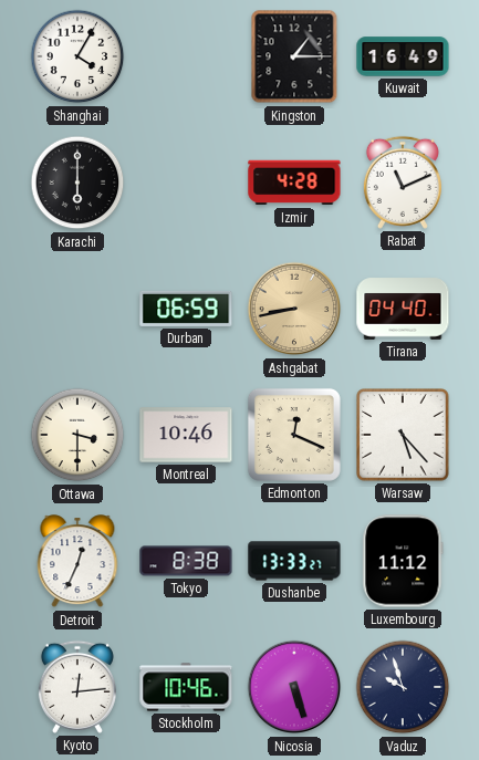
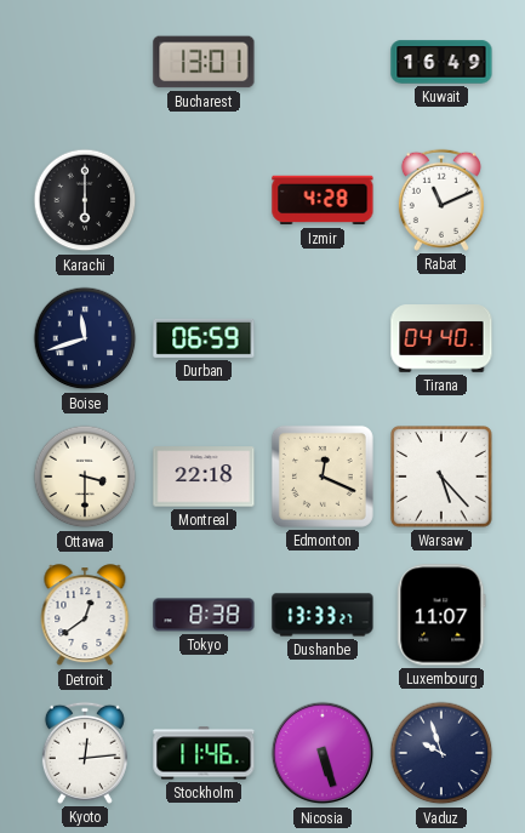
Shanghai: 4:05 -> none (77, 56)
Bucharest: none -> 13:01 (204, 62)
Kingston: 1:15 -> none (294, 56)
Boise: none -> 11:42 (85, 338)
Ashgabat: 8:43 -> none (294, 309)
Montreal: 10:46 -> 22:18 (204, 477)
Detroit: 12:34 -> 12:39 (85, 616)
Luxembourg: 11:12 -> 11:07 (441, 615)
Stockholm: 10:46 -> 11:46 (204, 753)
